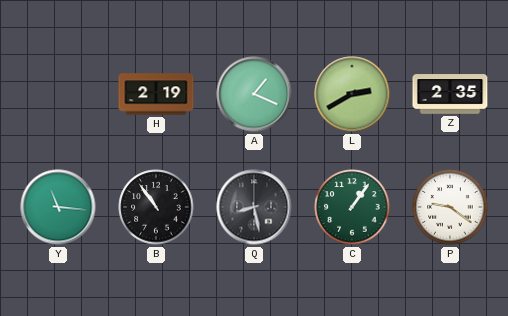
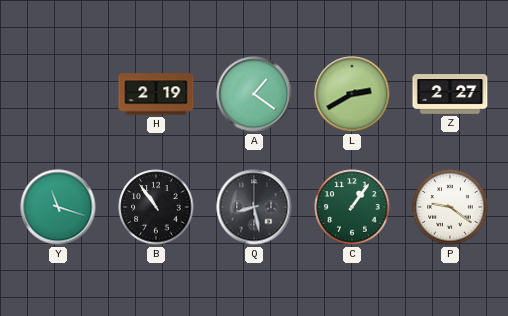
A: 1:19 -> 1:21 (254, 94)
Z: 2:35 -> 2:27 (450, 94)
Y: 11:16 -> 11:18 (58, 207)
